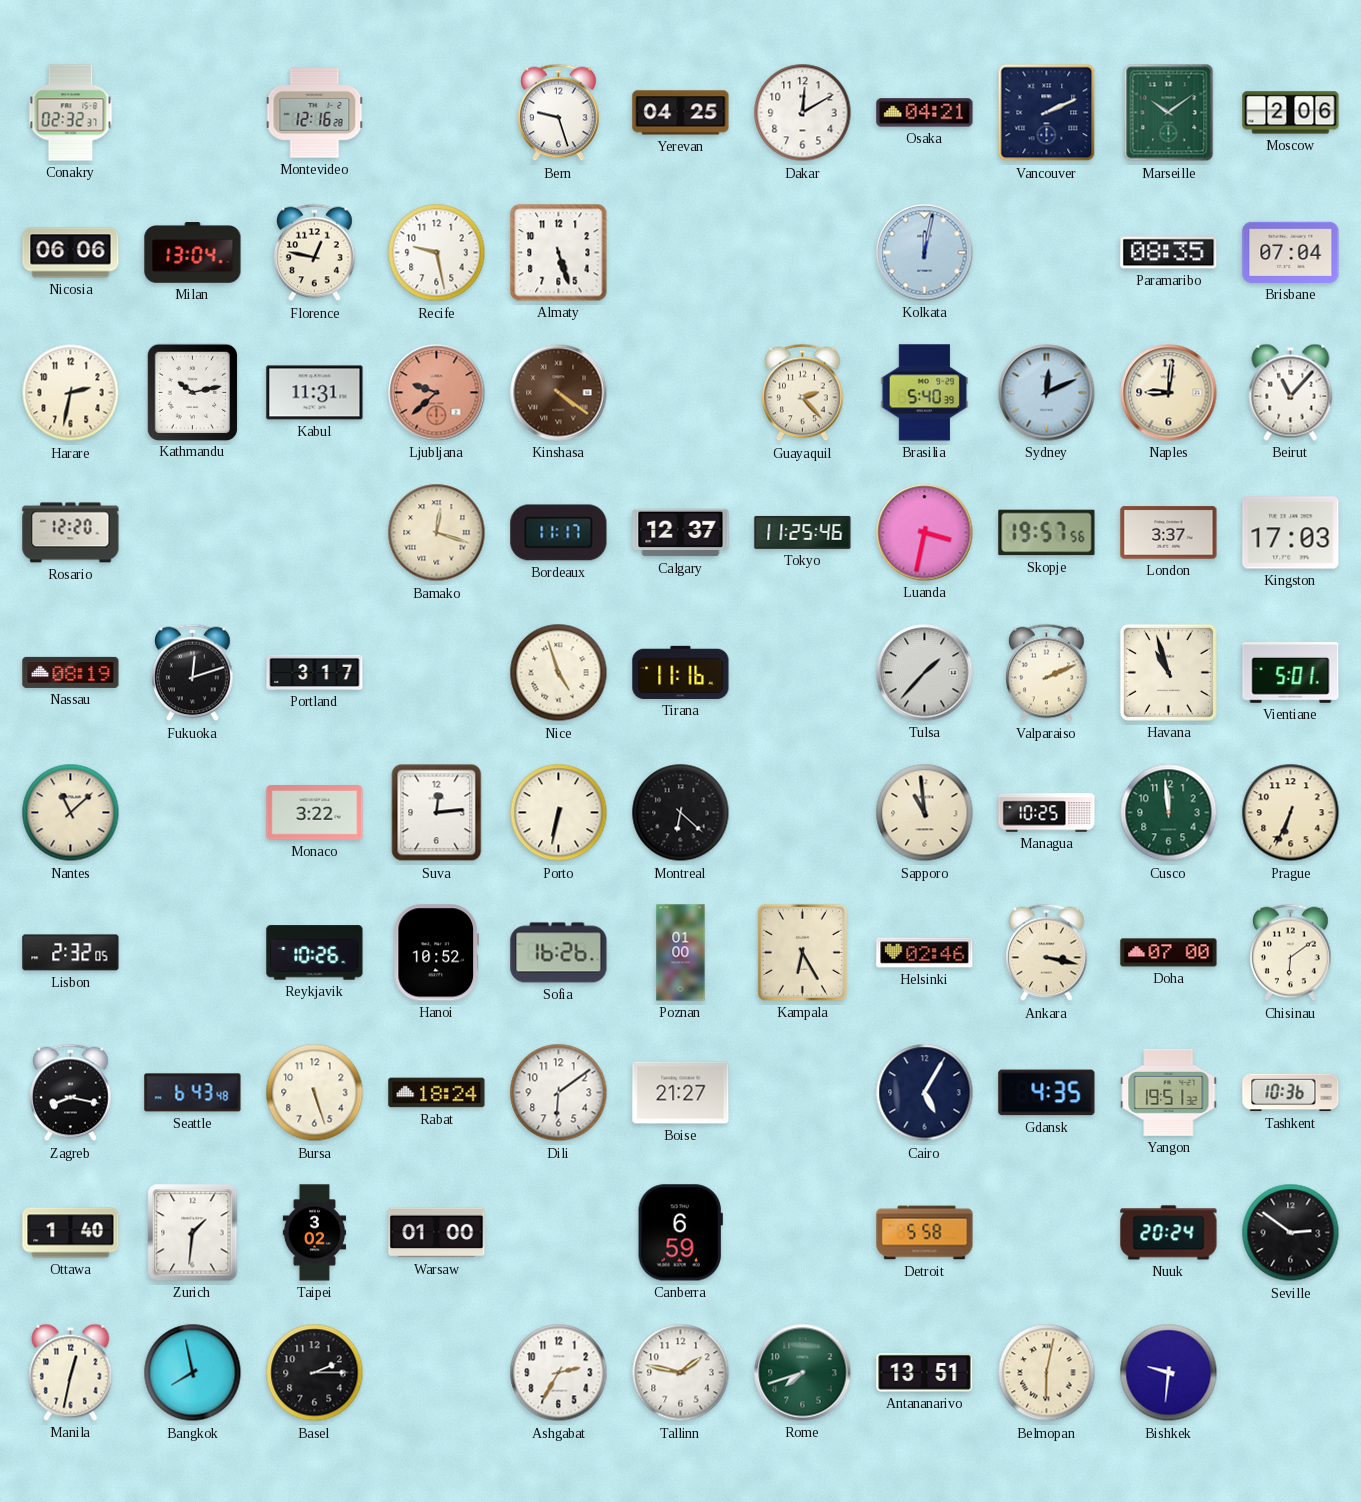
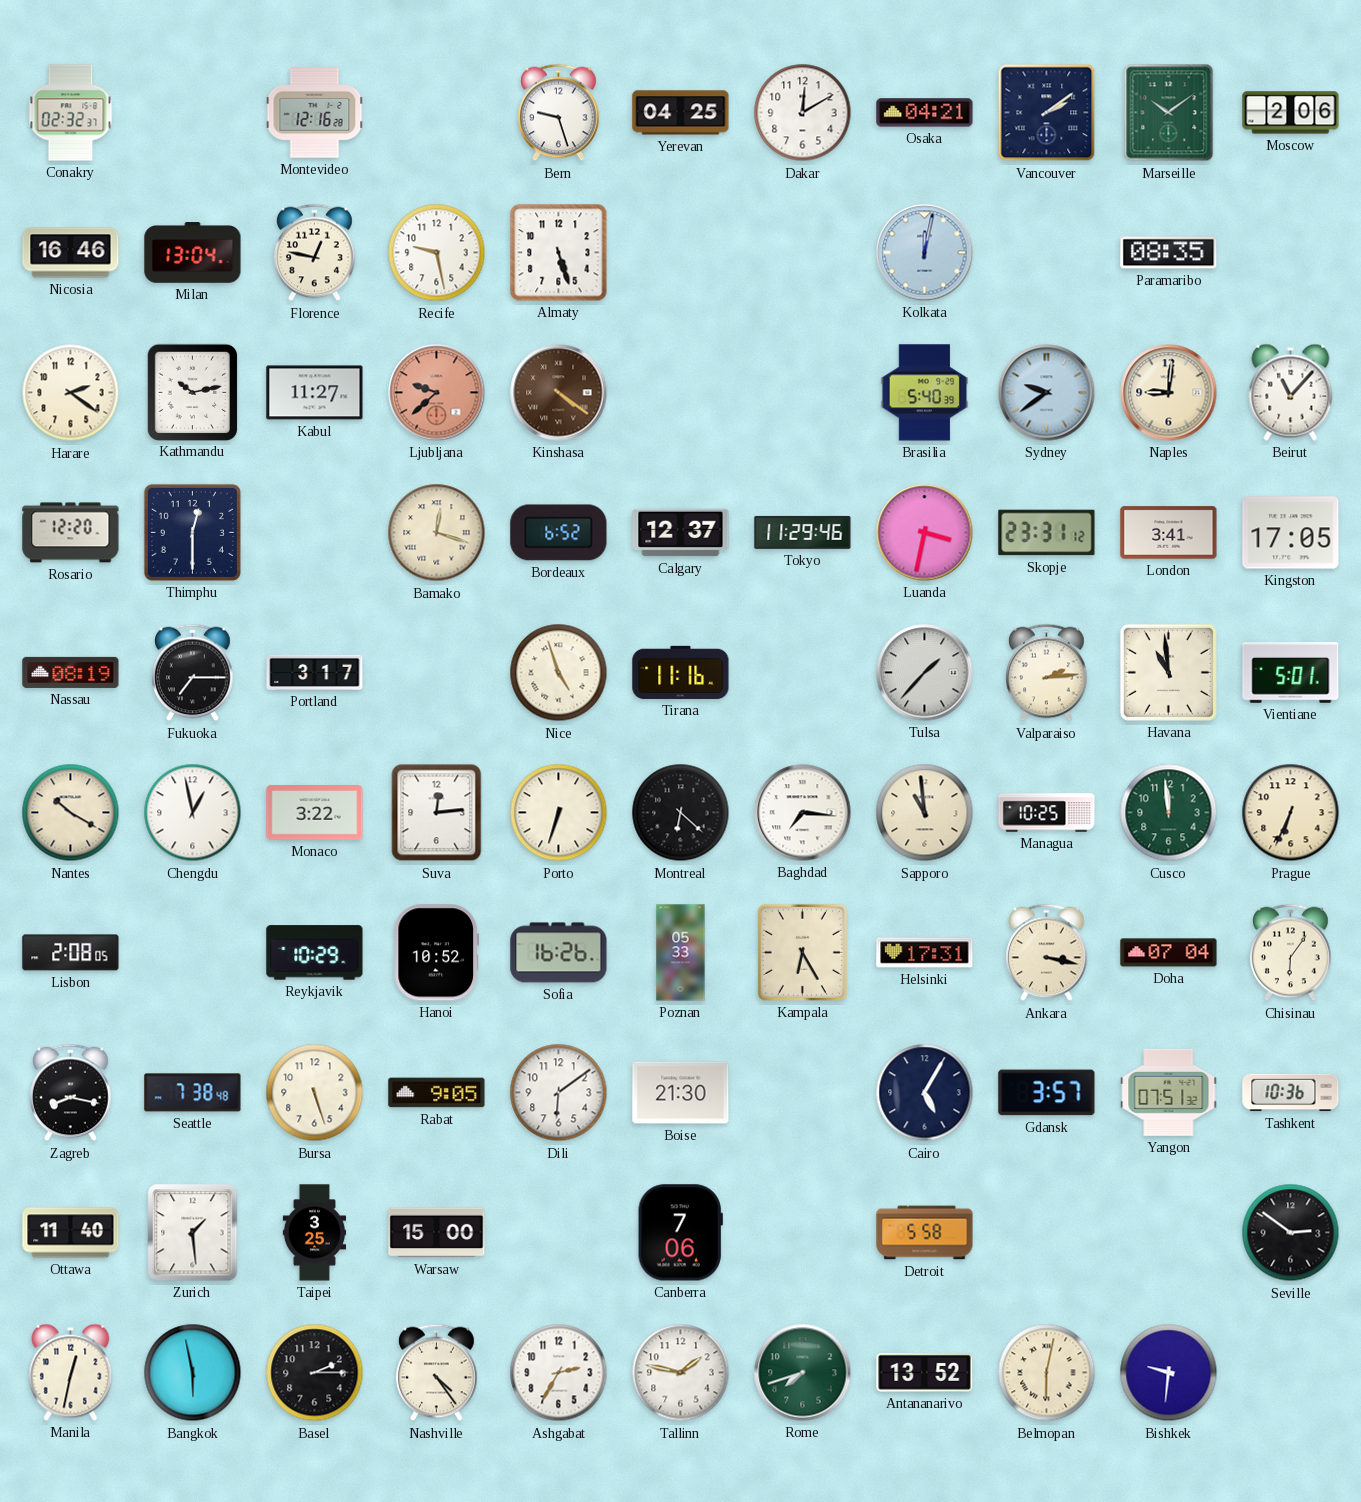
Vancouver: 2:11 -> 2:09 (1047, 113)
Nicosia: 06:06 -> 16:46 (71, 253)
Brisbane: 07:04 -> none (1291, 252)
Harare: 2:32 -> 2:21 (71, 393)
Kabul: 11:31 -> 11:27 (315, 393)
Guayaquil: 2:23 -> none (803, 393)
Sydney: 12:11 -> 9:39 (1047, 393)
Thimphu: none -> 12:30 (192, 532)
Bordeaux: 11:17 -> 6:52 (559, 533)
Tokyo: 11:25 -> 11:29 (803, 532)
Skopje: 19:57 -> 23:31 (1047, 533)
London: 3:37 -> 3:41 (1169, 533)
Kingston: 17:03 -> 17:05 (1291, 533)
Fukuoka: 12:12 -> 7:15 (193, 673)
Valparaiso: 2:11 -> 2:14 (1047, 673)
Havana: 10:57 -> 10:59 (1168, 672)
Nantes: 11:08 -> 10:20 (71, 813)
Chengdu: none -> 12:58 (193, 813)
Porto: 6:32 -> 6:33 (559, 813)
Baghdad: none -> 7:16 (803, 813)
Lisbon: 2:32 -> 2:08 (71, 953)
Reykjavik: 10:26 -> 10:29 (315, 953)
Poznan: 01:00 -> 05:33 (681, 953)
Helsinki: 02:46 -> 17:31 (925, 953)
Doha: 07:00 -> 07:04 (1169, 953)
Chisinau: 6:09 -> 6:06 (1291, 953)
Seattle: 6:43 -> 7:38 (193, 1093)
Rabat: 18:24 -> 9:05 (437, 1093)
Boise: 21:27 -> 21:30 (681, 1093)
Gdansk: 4:35 -> 3:57 (1047, 1093)
Yangon: 19:51 -> 07:51 (1169, 1092)
Ottawa: 1:40 -> 11:40 (71, 1233)
Zurich: 1:31 -> 1:29 (193, 1233)
Taipei: 3:02 -> 3:25 (315, 1233)
Warsaw: 01:00 -> 15:00 (437, 1233)
Canberra: 6:59 -> 7:06 (680, 1233)
Nuuk: 20:24 -> none (1169, 1233)
Bangkok: 7:58 -> 5:58 (193, 1373)
Nashville: none -> 4:24 (437, 1373)
Antananarivo: 13:51 -> 13:52 (925, 1372)
